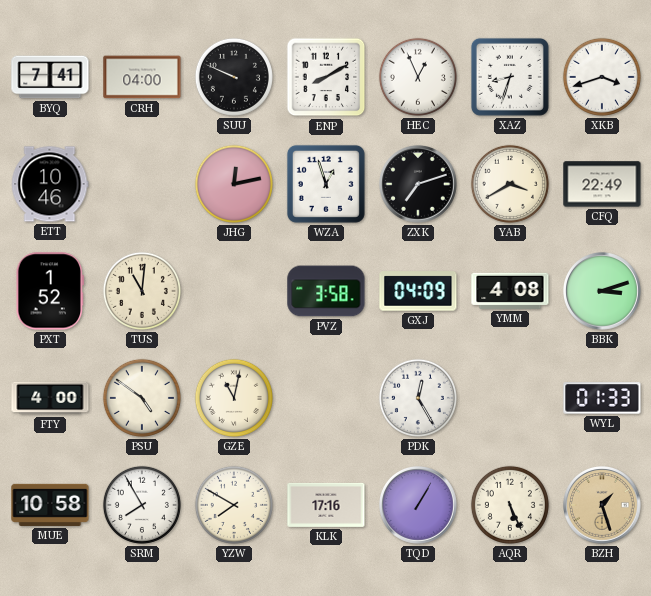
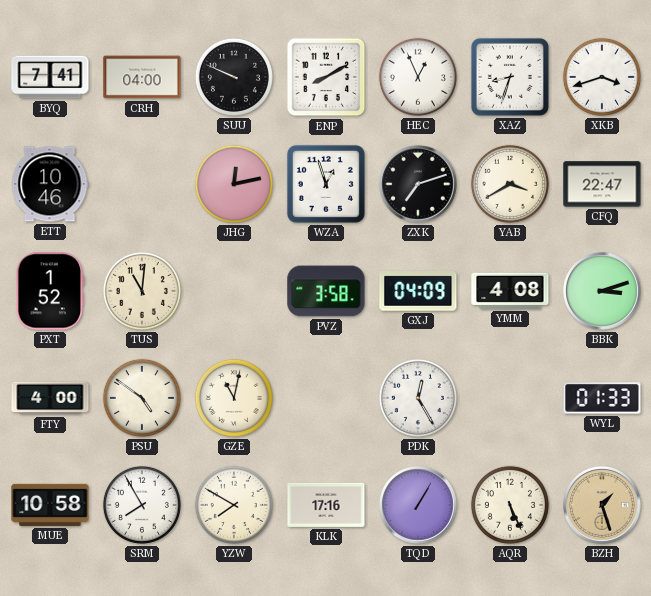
CFQ: 22:49 -> 22:47 (602, 184)
